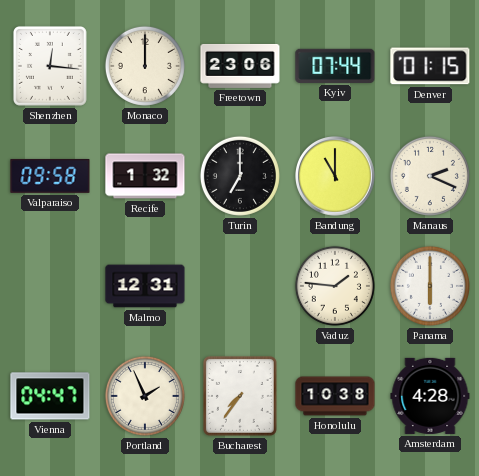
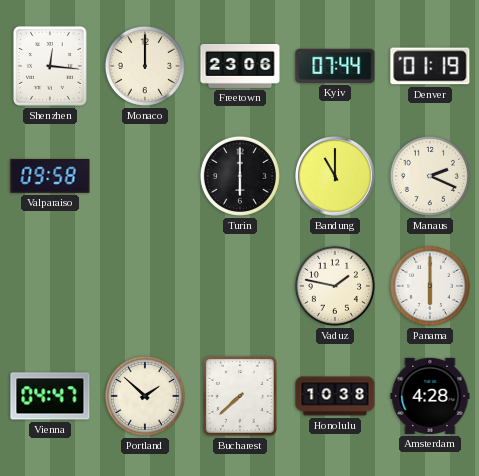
Denver: 01:15 -> 01:19 (430, 66)
Recife: 1:32 -> none (145, 176)
Turin: 7:00 -> 6:00 (240, 176)
Malmo: 12:31 -> none (145, 286)
Vaduz: 1:46 -> 1:47 (335, 286)
Portland: 1:56 -> 1:52 (145, 396)
Bucharest: 7:36 -> 7:38 (240, 396)
